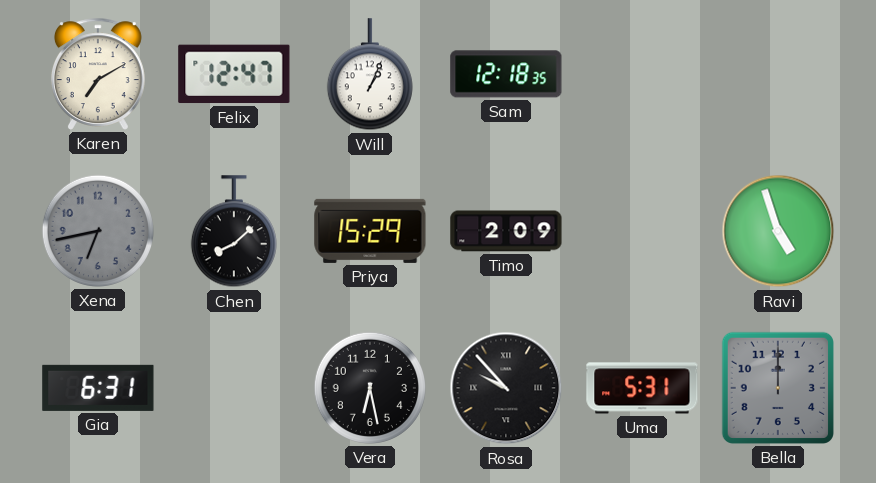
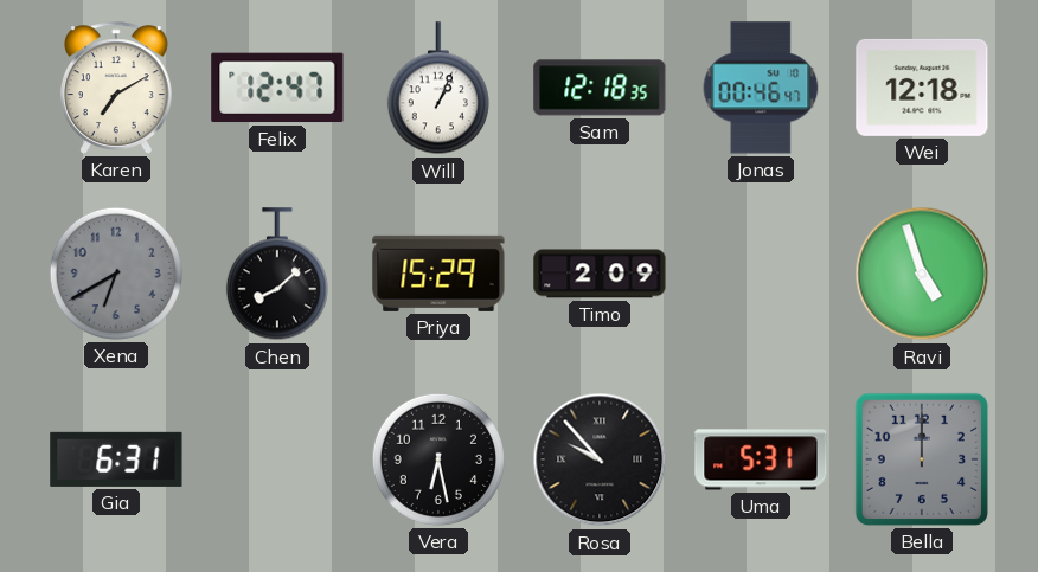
Jonas: none -> 00:46 (761, 88)
Wei: none -> 12:18 (922, 88)
Xena: 6:43 -> 6:40 (116, 274)
